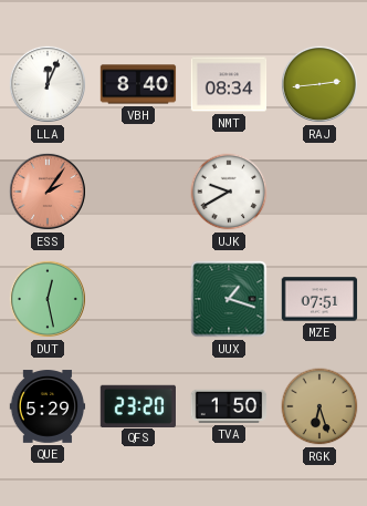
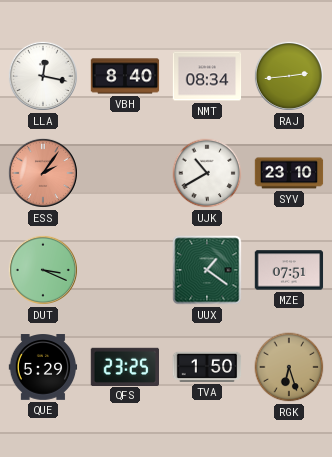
LLA: 12:04 -> 12:17 (43, 76)
UJK: 9:40 -> 10:40 (207, 173)
SYV: none -> 23:10 (289, 173)
DUT: 12:28 -> 3:19 (43, 270)
UUX: 1:18 -> 1:21 (207, 270)
QFS: 23:20 -> 23:25 (124, 366)
